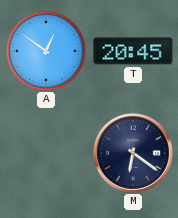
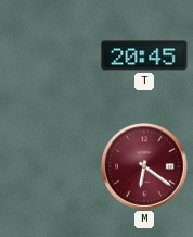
A: 12:51 -> none (46, 51)
M dial: navy -> burgundy (145, 167)
